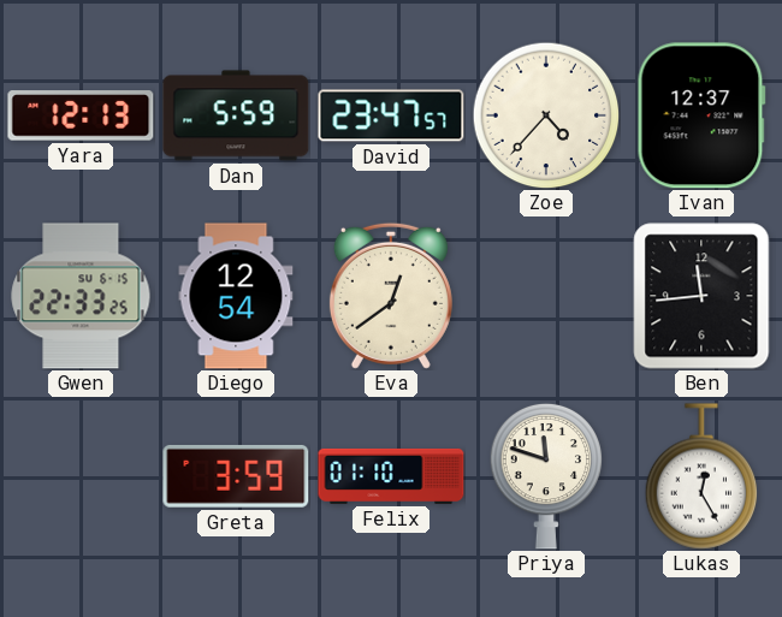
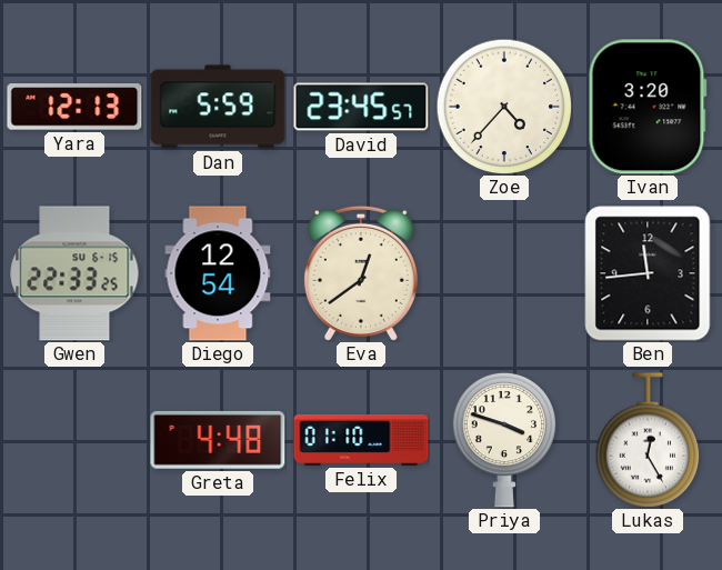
David: 23:47 -> 23:45 (361, 107)
Ivan: 12:37 -> 3:20 (648, 107)
Greta: 3:59 -> 4:48 (218, 440)
Priya: 11:48 -> 3:48 (504, 440)
